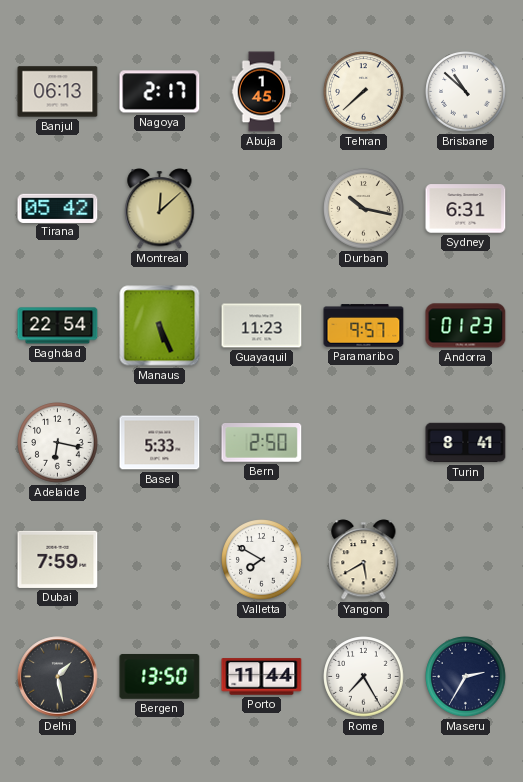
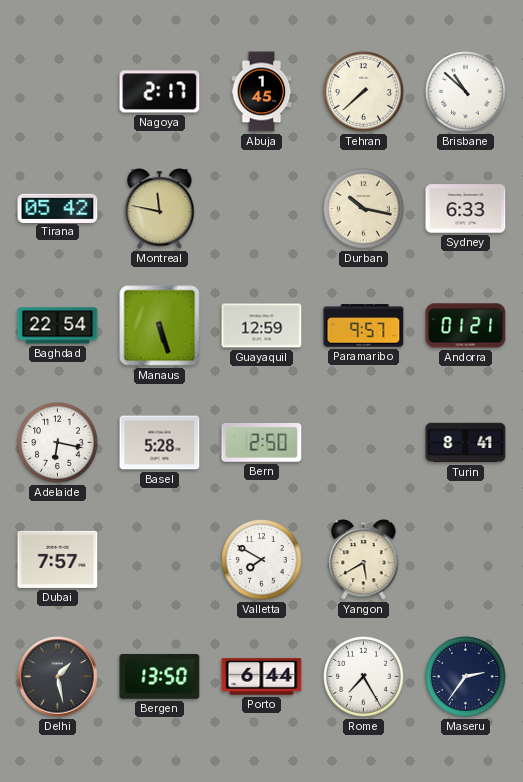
Banjul: 06:13 -> none (58, 92)
Montreal: 12:08 -> 11:47 (160, 209)
Sydney: 6:31 -> 6:33 (466, 209)
Manaus: 5:26 -> 5:27 (160, 326)
Guayaquil: 11:23 -> 12:59 (262, 326)
Andorra: 01:23 -> 01:21 (466, 326)
Basel: 5:33 -> 5:28 (160, 443)
Dubai: 7:59 -> 7:57 (58, 559)
Porto: 11:44 -> 6:44 (262, 677)
Maseru: 2:35 -> 2:36 (466, 677)
